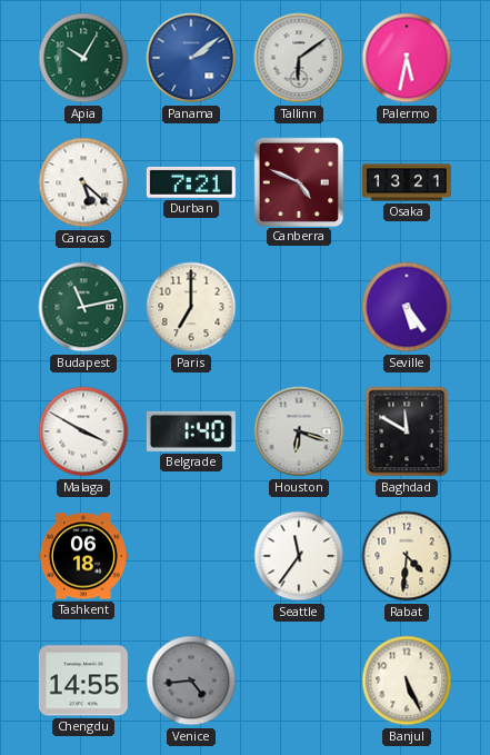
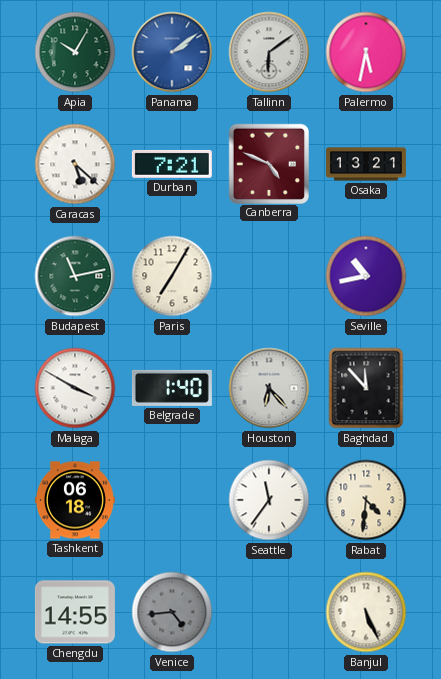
Paris: 7:00 -> 7:05 (172, 276)
Seville: 5:24 -> 10:43 (366, 276)
Houston: 6:18 -> 6:23 (269, 388)
Baghdad: 11:50 -> 11:53 (366, 388)
